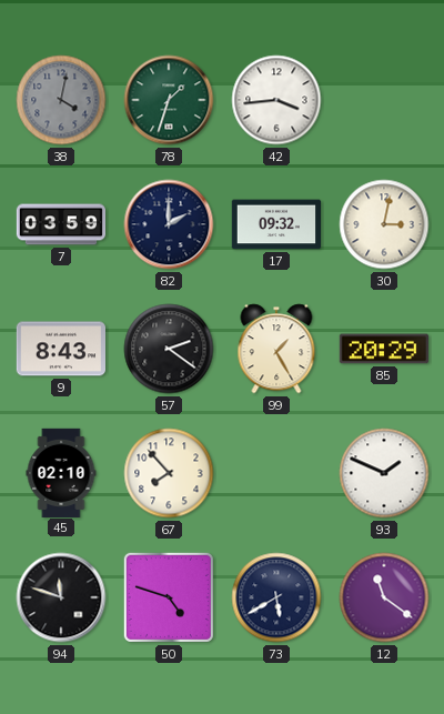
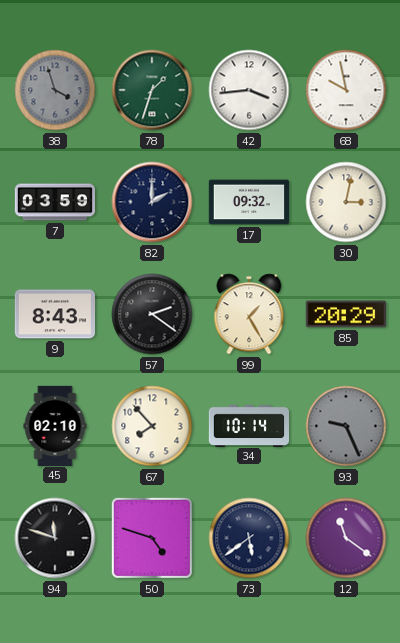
38: 4:02 -> 3:57 (55, 90)
68: none -> 9:58 (346, 90)
34: none -> 10:14 (248, 425)
93: 1:49 -> 9:26 (346, 426)
93 dial: white -> grey (346, 426)
73: 5:40 -> 5:39 (249, 538)
